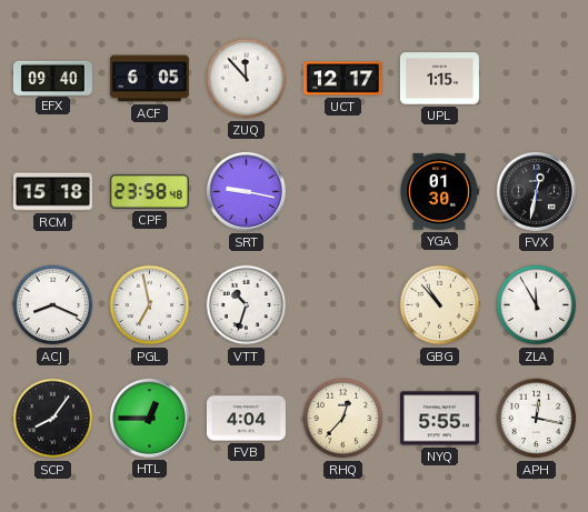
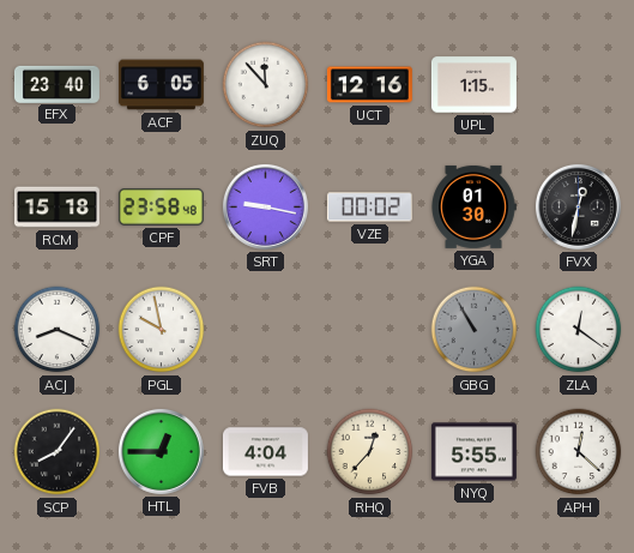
EFX: 09:40 -> 23:40 (56, 84)
UCT: 12:17 -> 12:16 (369, 85)
VZE: none -> 00:02 (369, 208)
PGL: 6:58 -> 9:58 (162, 330)
VTT: 10:33 -> none (247, 305)
GBG: 10:53 -> 10:55 (475, 330)
GBG dial: cream -> grey (475, 330)
ZLA: 11:55 -> 12:21 (579, 330)
APH: 12:17 -> 12:22 (579, 452)
